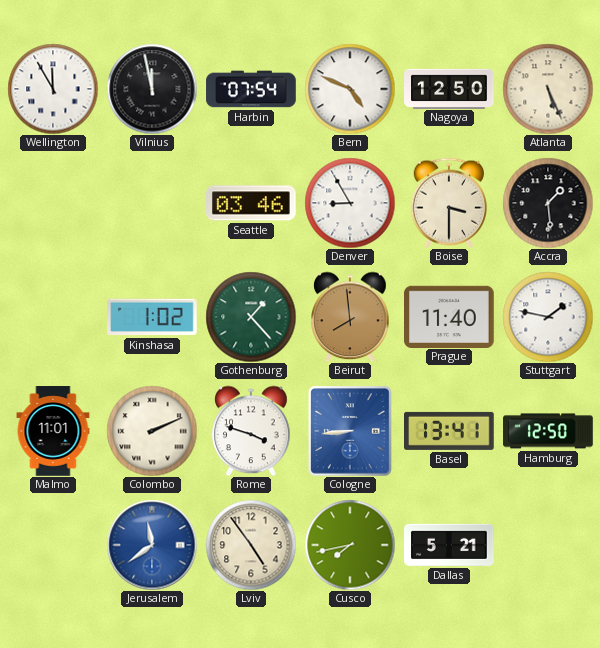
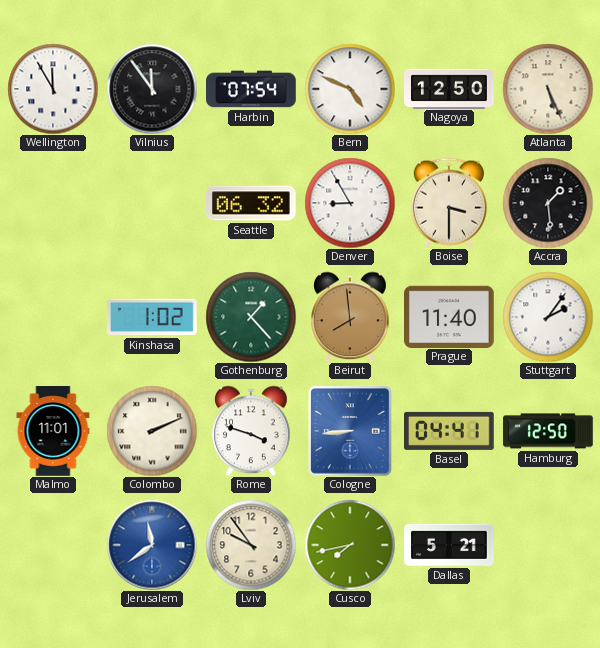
Vilnius: 11:58 -> 11:54 (152, 89)
Seattle: 03:46 -> 06:32 (252, 203)
Stuttgart: 1:47 -> 2:06 (548, 317)
Basel: 13:41 -> 04:41 (450, 431)
Lviv: 4:54 -> 9:54 (251, 545)
